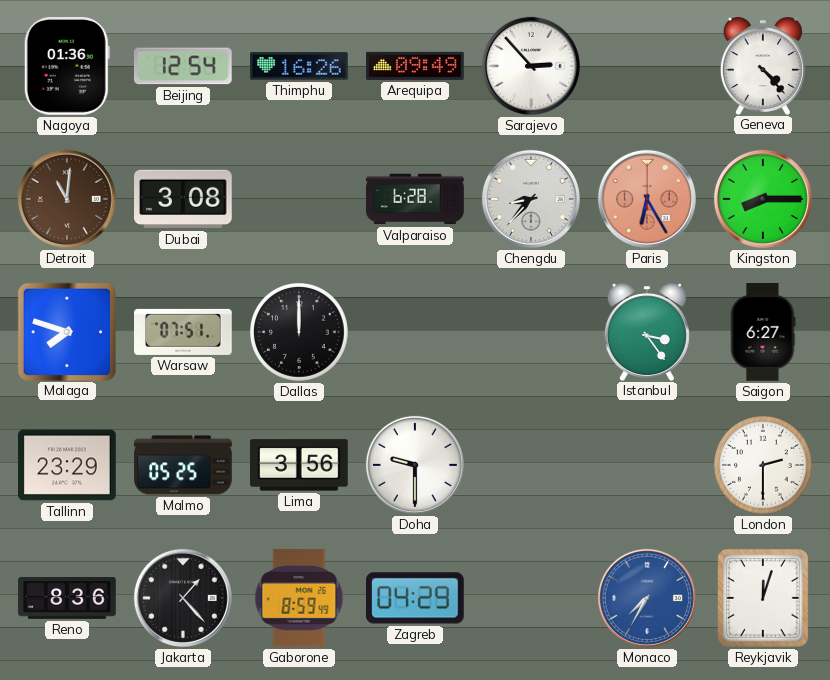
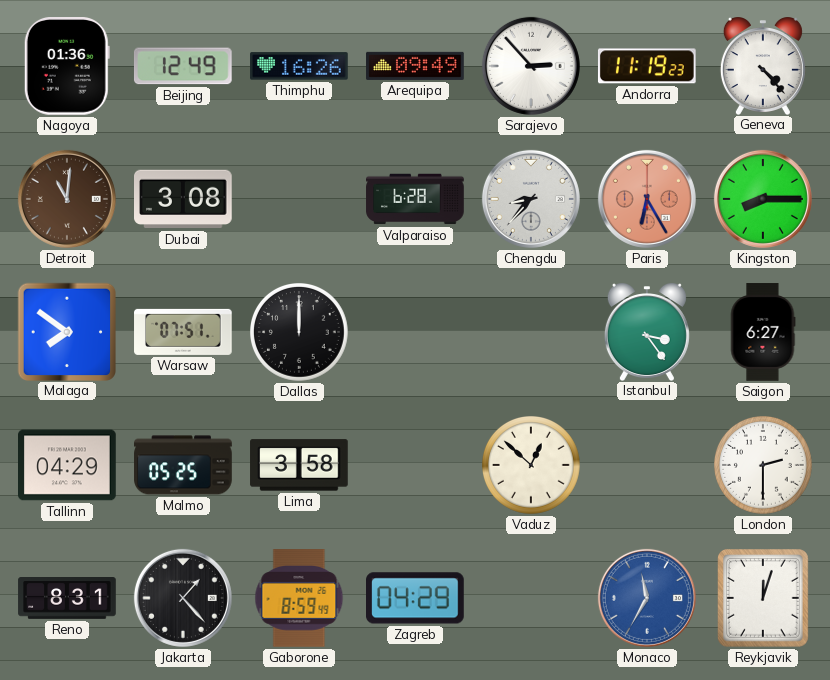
Beijing: 12:54 -> 12:49 (183, 66)
Andorra: none -> 11:19 (647, 66)
Malaga: 7:48 -> 7:51 (66, 331)
Tallinn: 23:29 -> 04:29 (68, 465)
Lima: 3:56 -> 3:58 (299, 465)
Doha: 9:30 -> none (415, 465)
Vaduz: none -> 12:52 (532, 466)
Reno: 8:36 -> 8:31 (67, 599)
Monaco: 7:35 -> 11:35 (647, 598)
